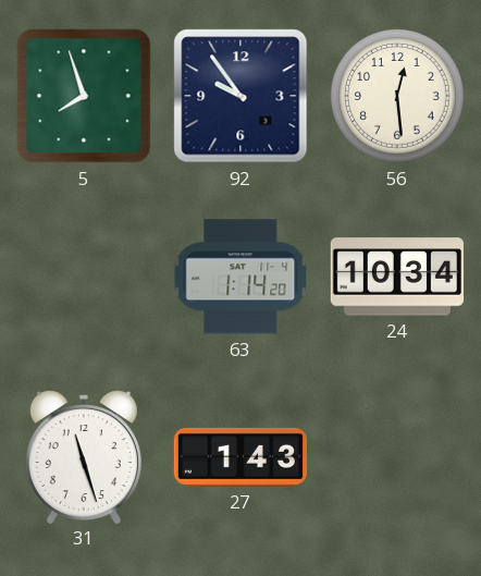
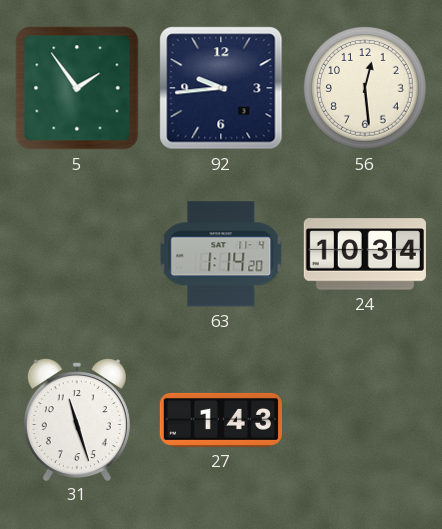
5: 7:57 -> 1:54 (77, 88)
92: 9:54 -> 9:44 (221, 88)
